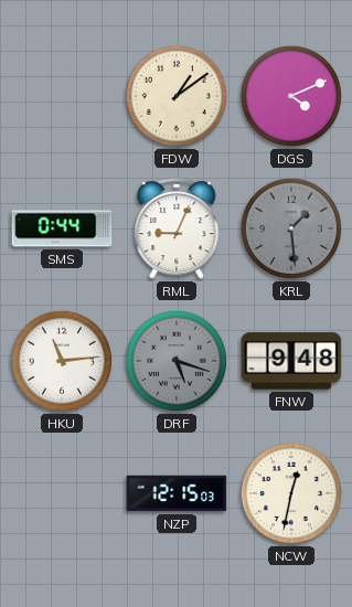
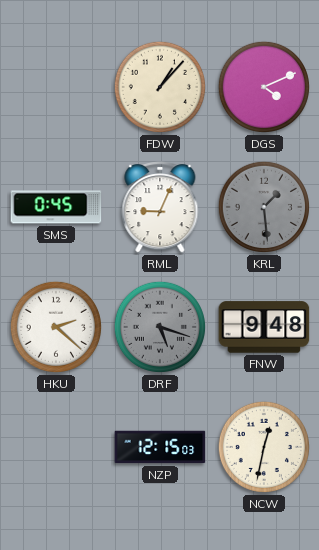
FDW: 1:09 -> 1:07 (160, 87)
SMS: 0:44 -> 0:45 (56, 207)
HKU: 11:14 -> 2:22 (56, 327)
